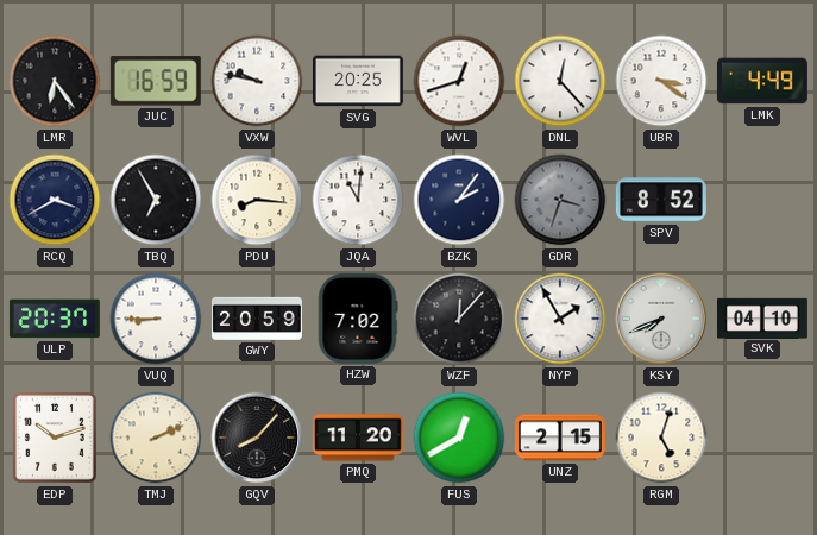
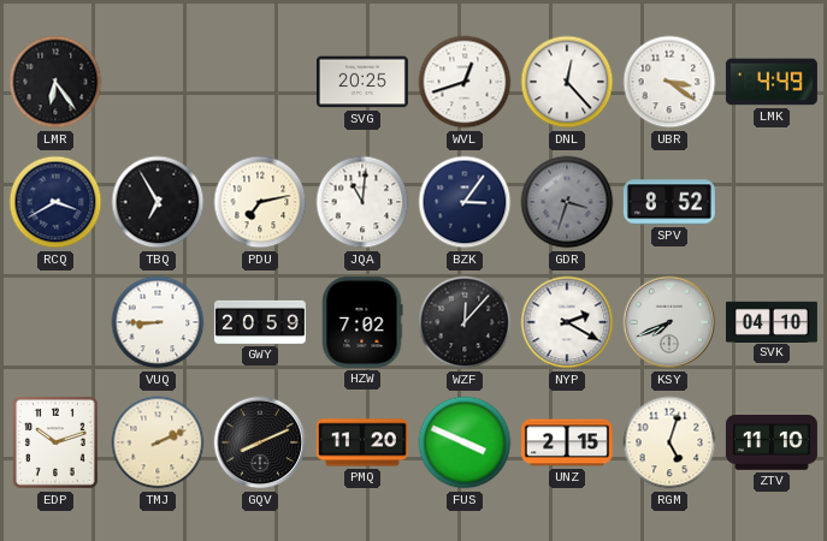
JUC: 16:59 -> none (156, 81)
VXW: 9:47 -> none (257, 81)
PDU: 8:16 -> 7:13 (260, 202)
BZK: 2:06 -> 3:06 (465, 202)
ULP: 20:37 -> none (55, 319)
NYP: 1:55 -> 2:20 (567, 322)
GQV: 8:07 -> 8:11 (260, 442)
FUS: 12:40 -> 3:49 (465, 442)
ZTV: none -> 11:10 (772, 442)
